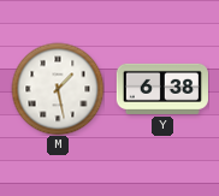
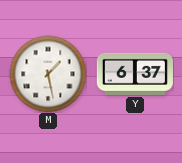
Y: 6:38 -> 6:37 (135, 74)
